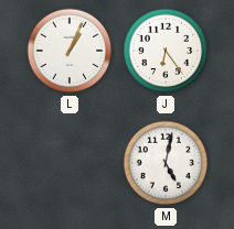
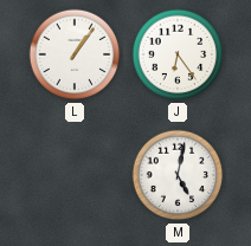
L: 1:04 -> 1:06 (75, 54)
